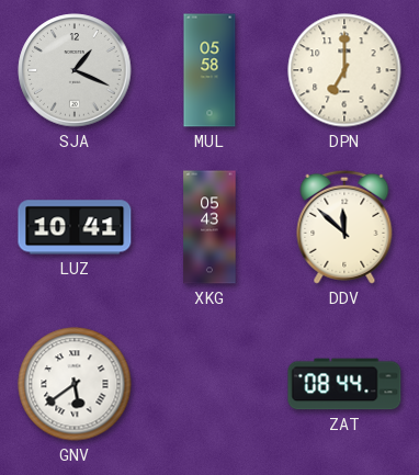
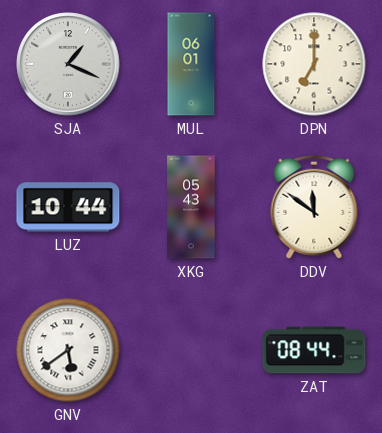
MUL: 05:58 -> 06:01 (191, 64)
LUZ: 10:41 -> 10:44 (68, 207)
DDV: 11:52 -> 11:51 (314, 207)
